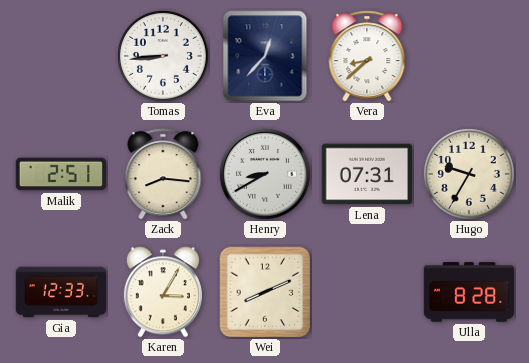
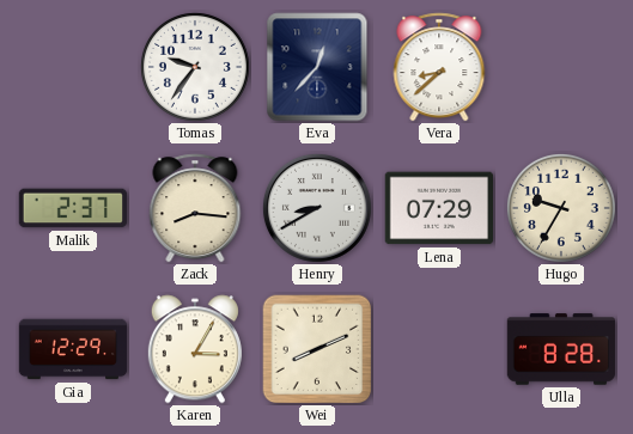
Tomas: 8:44 -> 9:36 (195, 67)
Malik: 2:51 -> 2:37 (73, 208)
Lena: 07:31 -> 07:29 (438, 208)
Gia: 12:33 -> 12:29 (73, 349)
